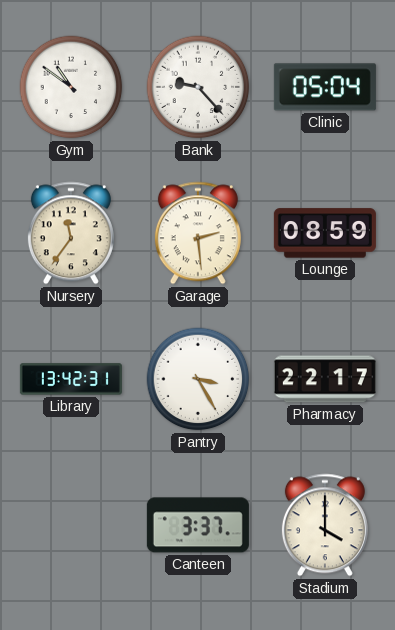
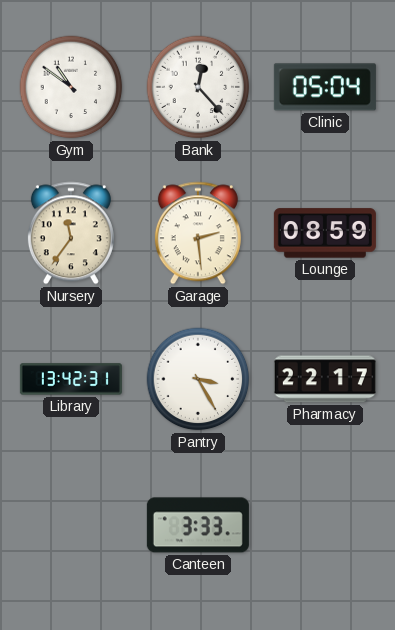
Bank: 9:23 -> 12:23 (198, 87)
Canteen: 3:37 -> 3:33 (198, 525)
Stadium: 4:00 -> none (325, 525)
